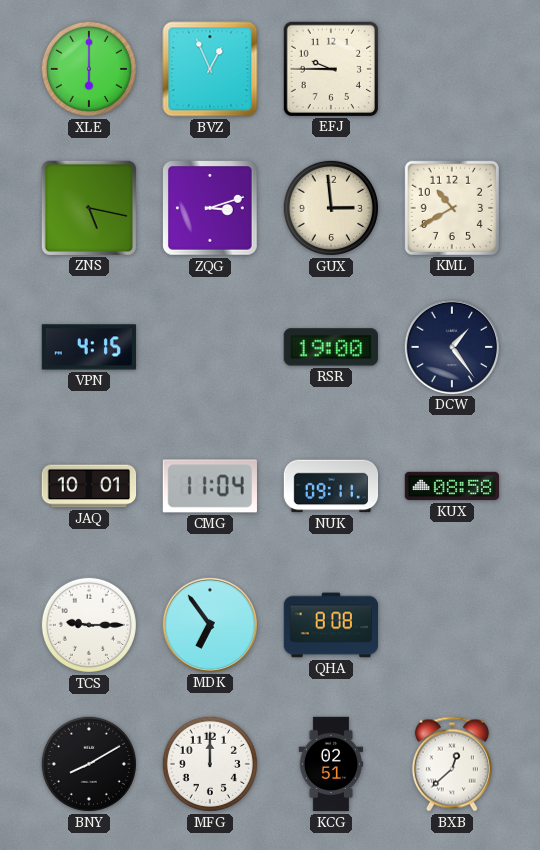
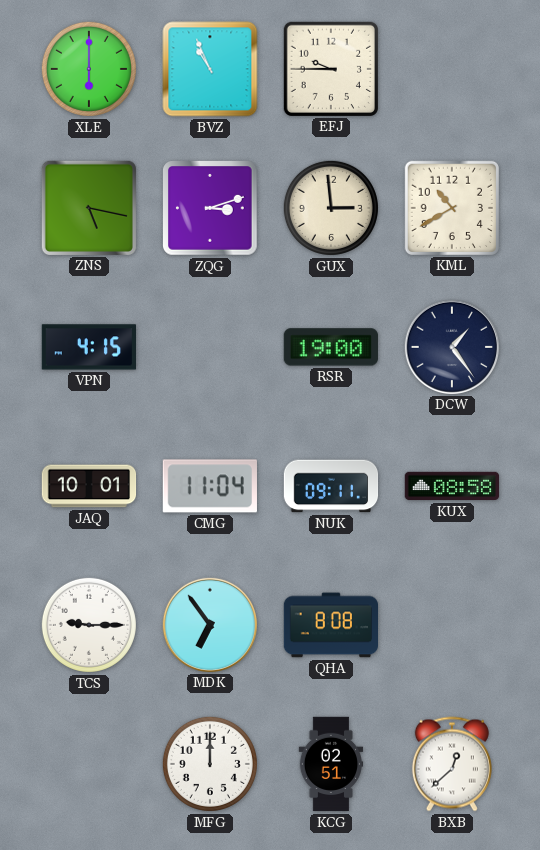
BVZ: 12:56 -> 10:56 (210, 69)
BNY: 8:10 -> none (89, 764)
